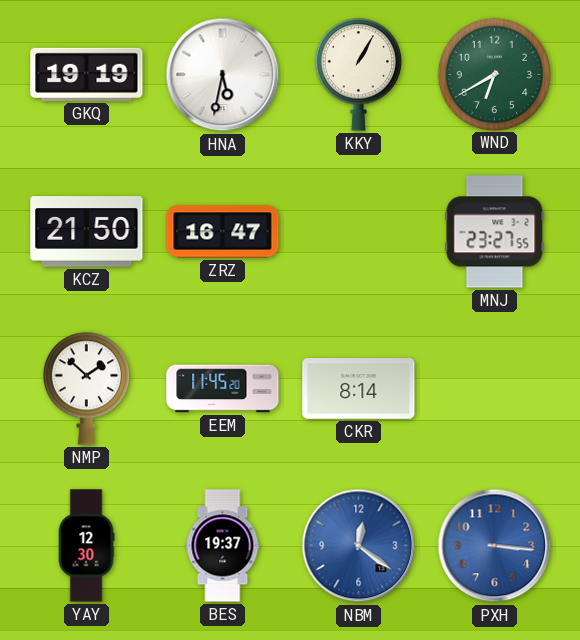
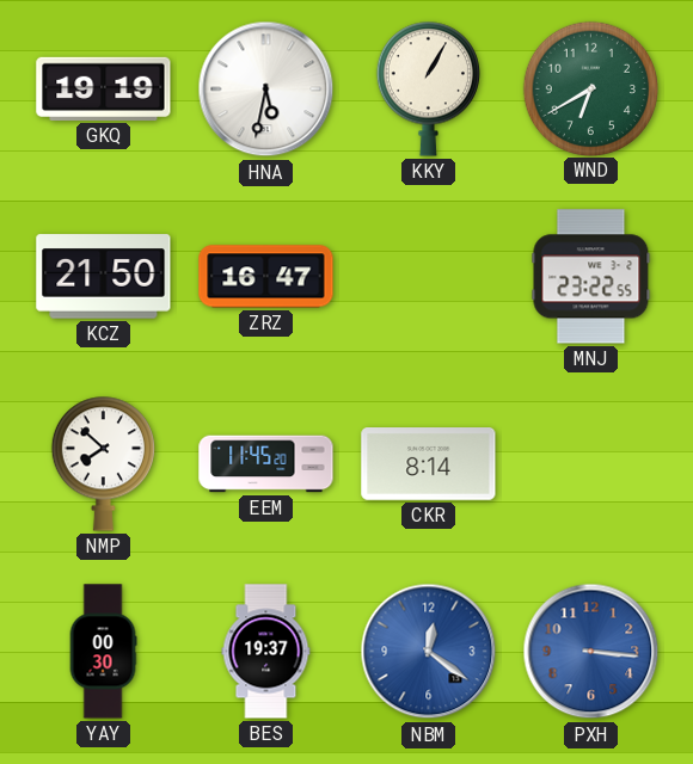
MNJ: 23:27 -> 23:22 (591, 277)
NMP: 1:52 -> 7:52 (103, 463)
YAY: 12:30 -> 00:30 (103, 652)
